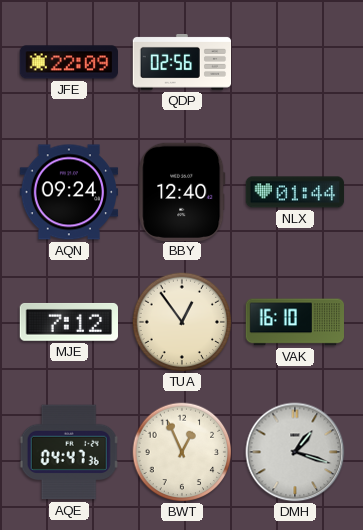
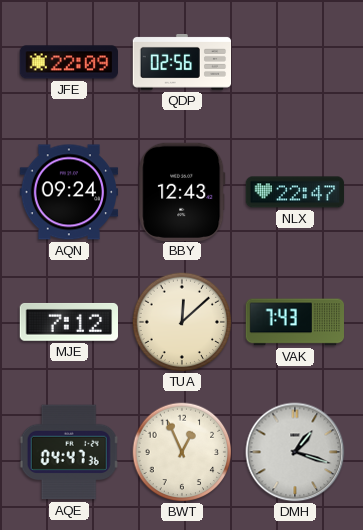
BBY: 12:40 -> 12:43 (182, 191)
NLX: 01:44 -> 22:47 (295, 192)
TUA: 12:54 -> 12:08 (182, 322)
VAK: 16:10 -> 7:43 (294, 322)
